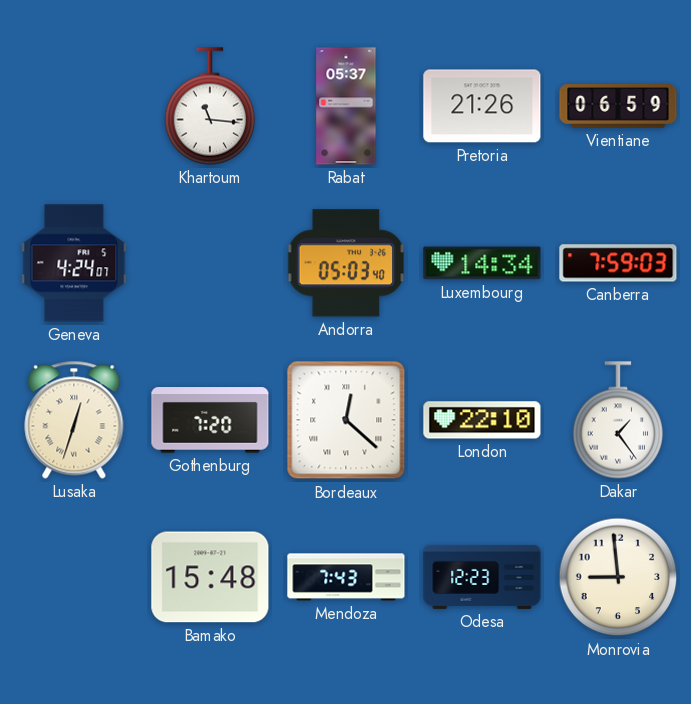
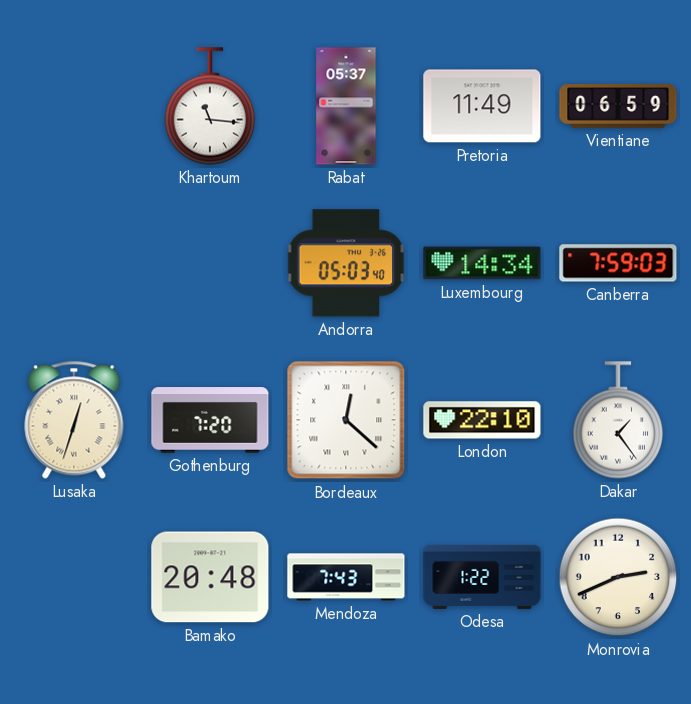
Pretoria: 21:26 -> 11:49 (482, 106)
Geneva: 4:24 -> none (74, 263)
Bamako: 15:48 -> 20:48 (210, 577)
Odesa: 12:23 -> 1:22 (482, 577)
Monrovia: 8:59 -> 2:41 (618, 577)
